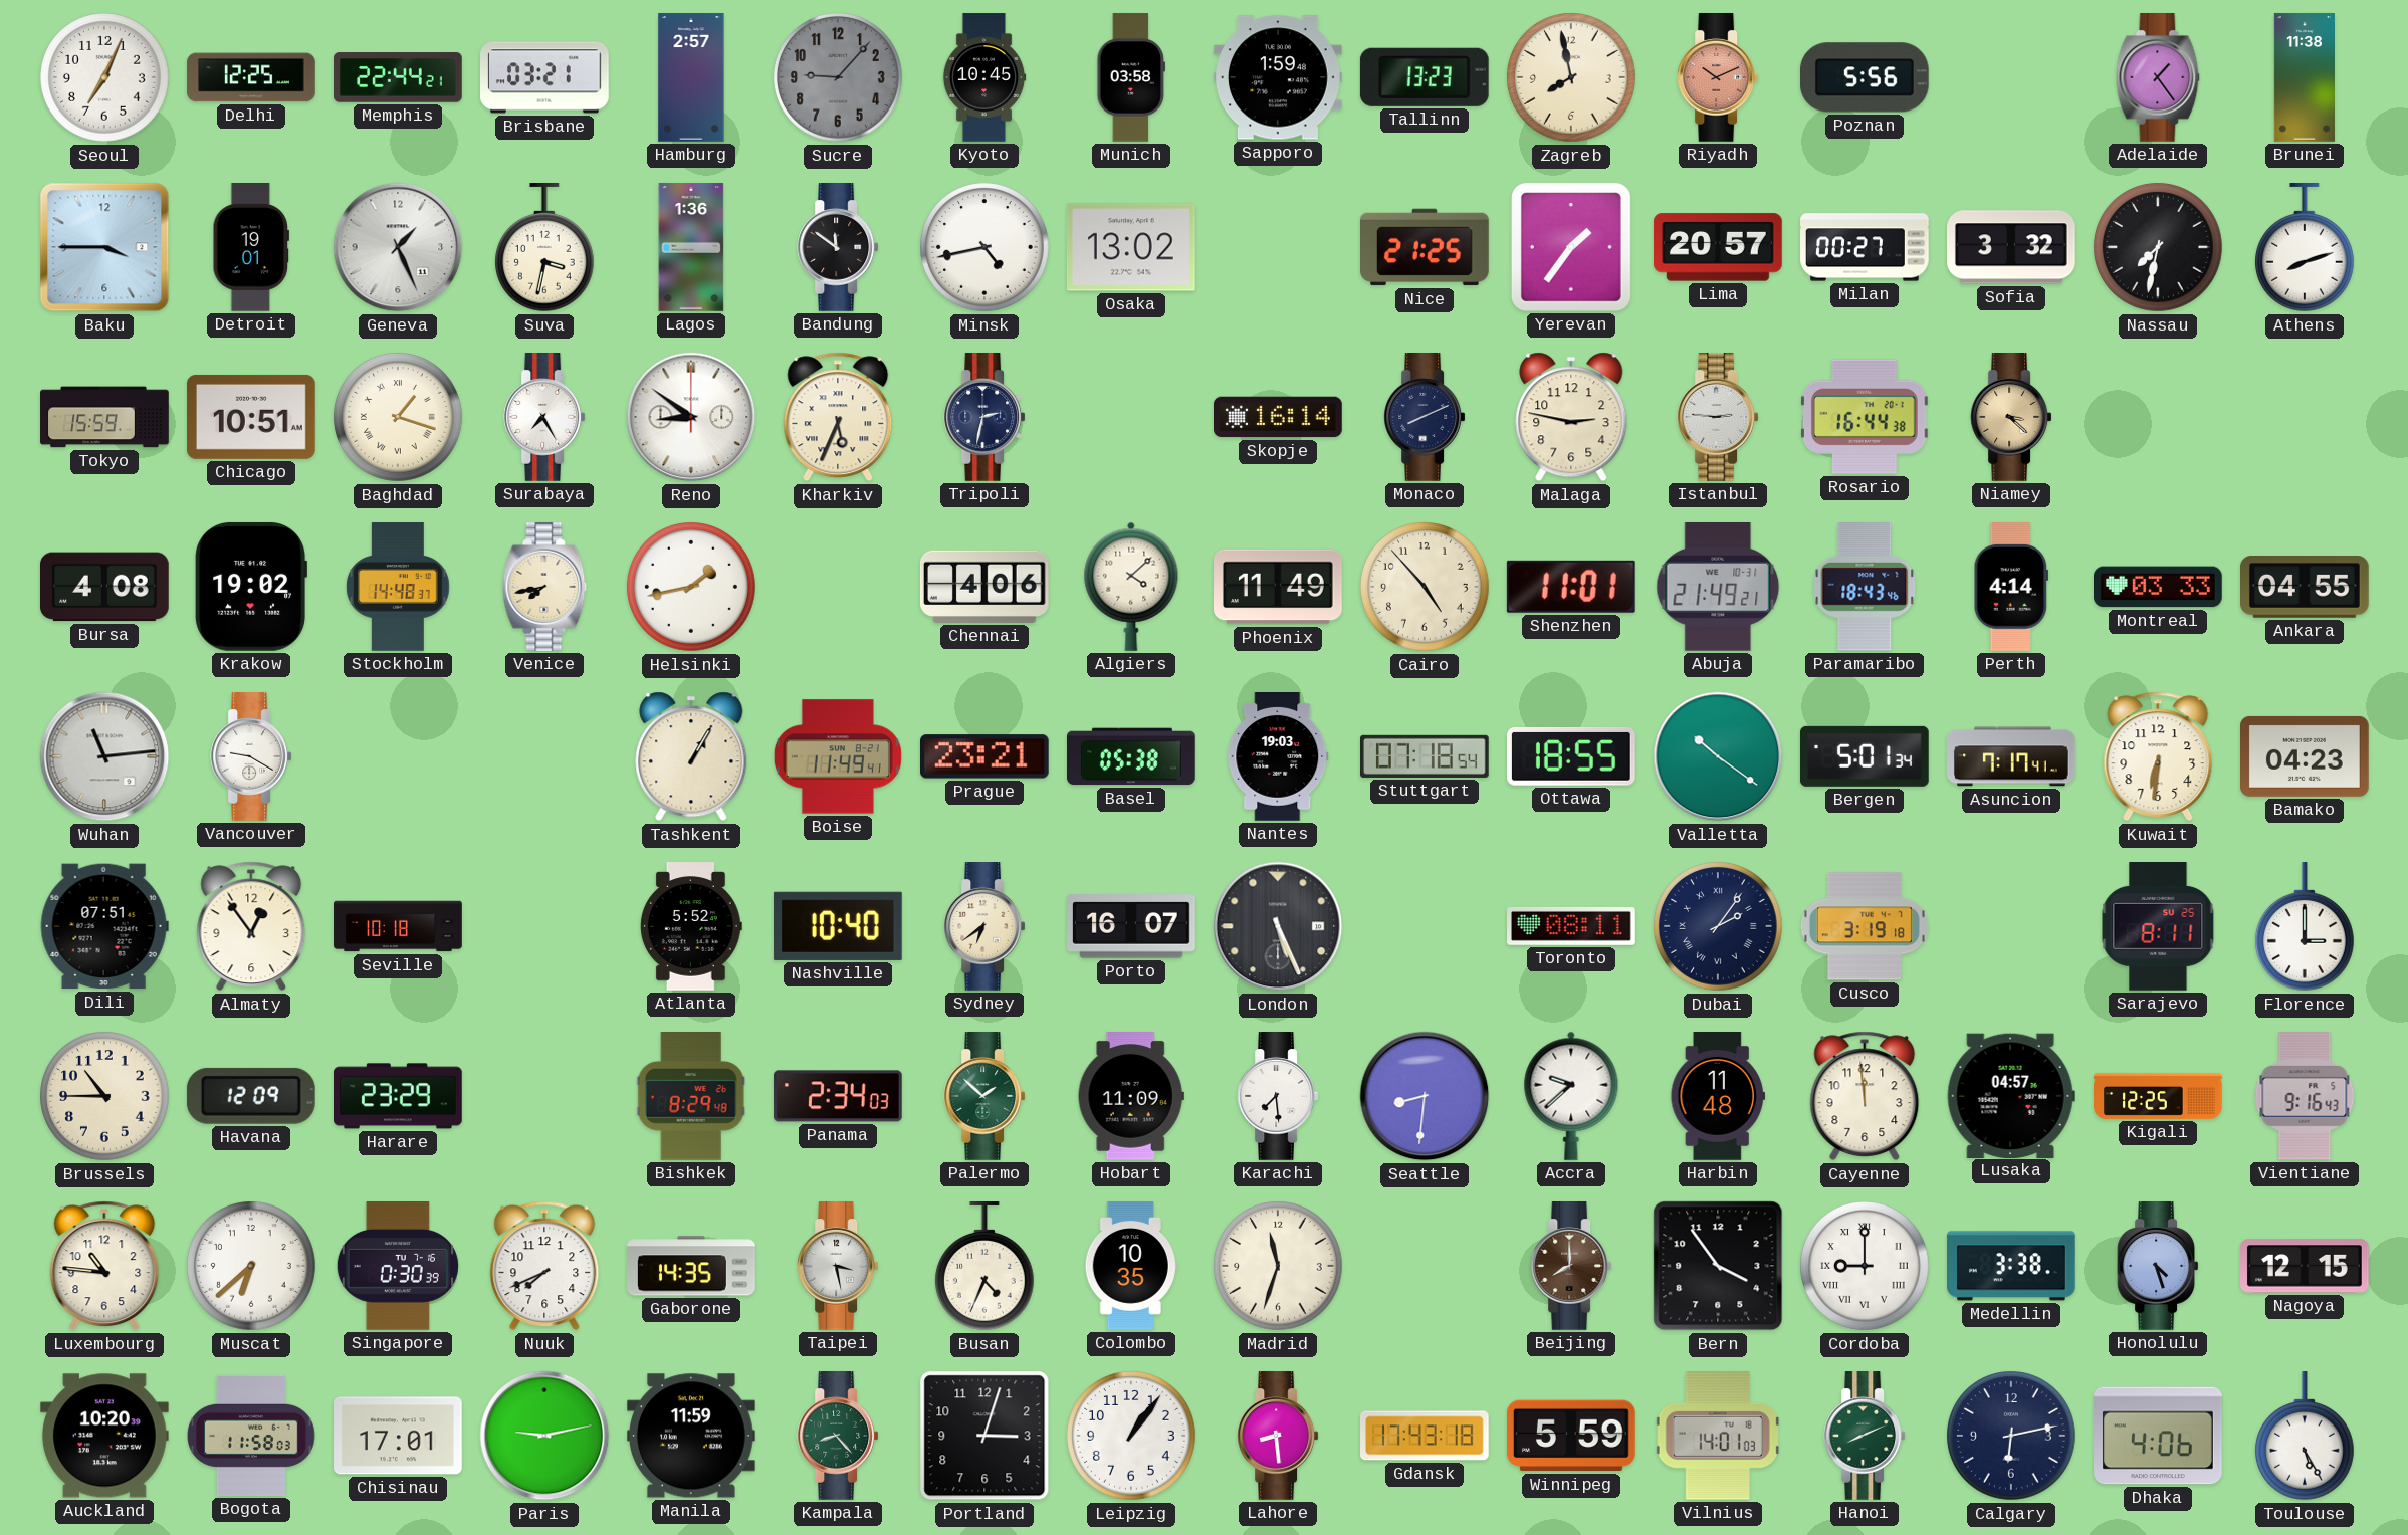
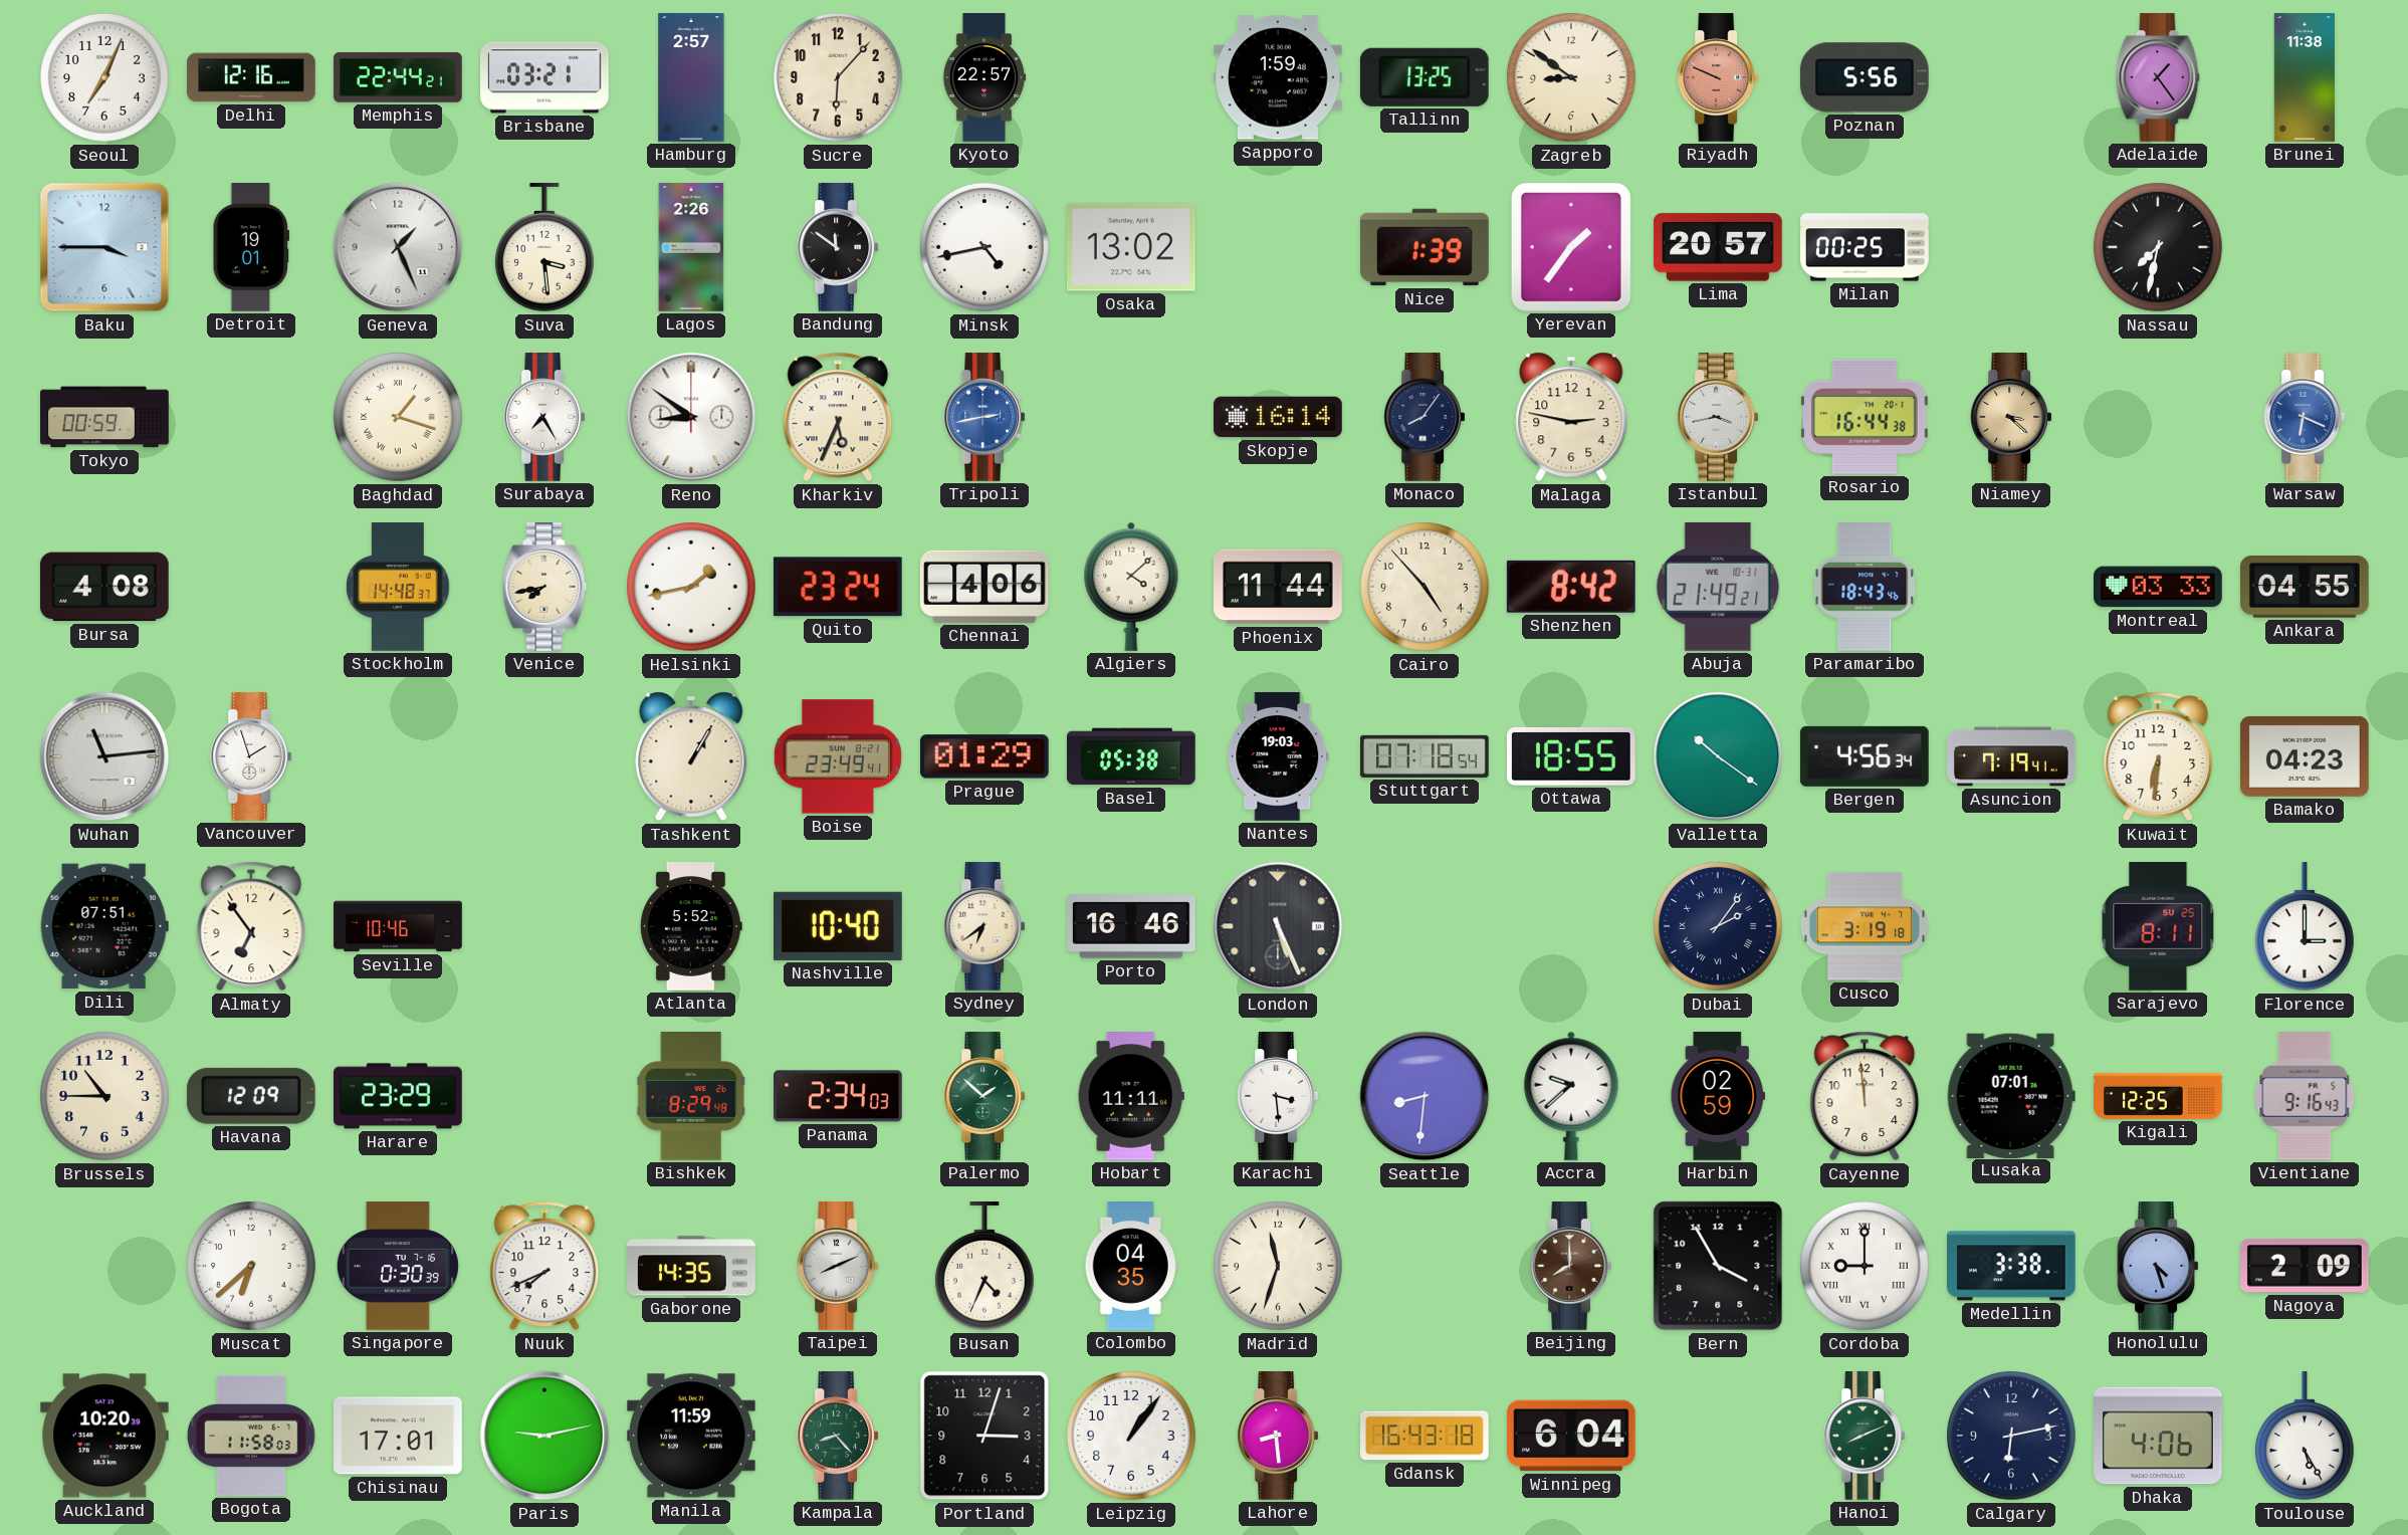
Delhi: 12:25 -> 12:16 (251, 77)
Sucre: 9:07 -> 6:07 (838, 77)
Sucre dial: grey -> cream (838, 77)
Kyoto: 10:45 -> 22:57 (984, 77)
Munich: 03:58 -> none (1131, 77)
Tallinn: 13:23 -> 13:25 (1425, 77)
Zagreb: 7:58 -> 8:51 (1571, 77)
Riyadh: 10:11 -> 9:49 (1718, 78)
Suva: 3:32 -> 3:29 (545, 248)
Lagos: 1:36 -> 2:26 (691, 247)
Nice: 21:25 -> 1:39 (1426, 247)
Milan: 00:27 -> 00:25 (1865, 247)
Sofia: 3:32 -> none (2012, 247)
Athens: 8:12 -> none (2306, 248)
Tokyo: 15:59 -> 00:59 (104, 417)
Chicago: 10:51 -> none (252, 417)
Tripoli: 2:32 -> 2:43 (984, 418)
Tripoli dial: navy -> blue (984, 418)
Monaco: 8:11 -> 8:06 (1425, 418)
Istanbul: 2:46 -> 3:43 (1718, 418)
Warsaw: none -> 6:19 (2305, 418)
Krakow: 19:02 -> none (251, 587)
Quito: none -> 23:24 (838, 587)
Phoenix: 11:49 -> 11:44 (1279, 587)
Shenzhen: 11:01 -> 8:42 (1571, 587)
Perth: 4:14 -> none (2011, 588)
Vancouver: 9:20 -> 1:57 (251, 757)
Boise: 11:49 -> 23:49 (838, 756)
Prague: 23:21 -> 01:29 (984, 756)
Bergen: 5:01 -> 4:56 (1865, 756)
Asuncion: 7:17 -> 7:19 (2012, 756)
Almaty: 12:54 -> 6:54 (251, 926)
Seville: 10:18 -> 10:46 (398, 926)
Porto: 16:07 -> 16:46 (1132, 926)
Toronto: 08:11 -> none (1572, 926)
Hobart: 11:09 -> 11:11 (1131, 1097)
Karachi: 7:29 -> 3:29 (1278, 1097)
Harbin: 11:48 -> 02:59 (1717, 1097)
Lusaka: 04:57 -> 07:01 (2011, 1095)
Luxembourg: 10:46 -> none (104, 1266)
Taipei: 3:28 -> 8:11 (838, 1267)
Colombo: 10:35 -> 04:35 (1131, 1266)
Bern: 3:54 -> 3:55 (1718, 1266)
Nagoya: 12:15 -> 2:09 (2306, 1266)
Gdansk: 17:43 -> 16:43 (1426, 1436)
Winnipeg: 5:59 -> 6:04 (1572, 1436)
Vilnius: 14:01 -> none (1718, 1437)
